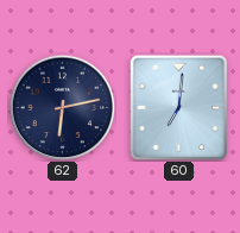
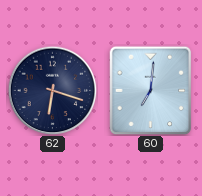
62: 6:13 -> 6:18 (52, 90)
